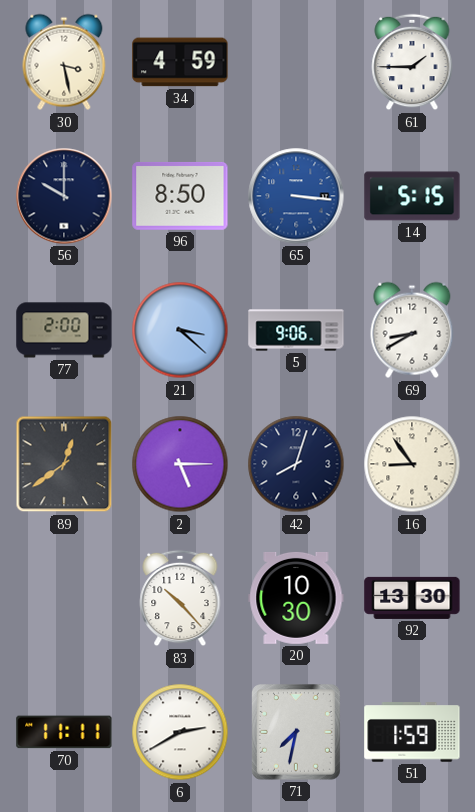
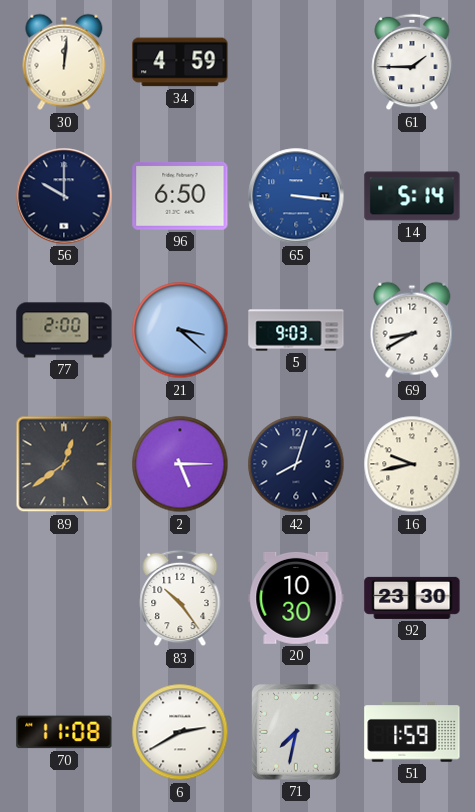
30: 3:28 -> 12:01 (64, 62)
96: 8:50 -> 6:50 (180, 196)
14: 5:15 -> 5:14 (412, 196)
5: 9:06 -> 9:03 (296, 330)
16: 8:54 -> 9:43 (412, 464)
83: 10:23 -> 10:24 (180, 598)
92: 13:30 -> 23:30 (412, 598)
70: 11:11 -> 11:08 (64, 732)
